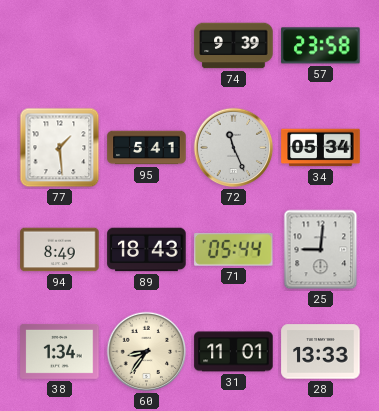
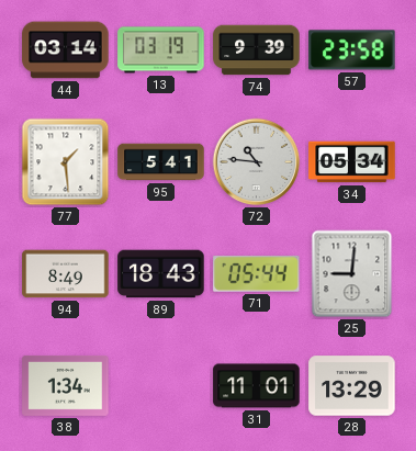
44: none -> 03:14 (66, 50)
13: none -> 03:19 (161, 50)
72: 11:26 -> 10:46 (257, 162)
60: 8:36 -> none (147, 352)
28: 13:33 -> 13:29 (352, 386)
